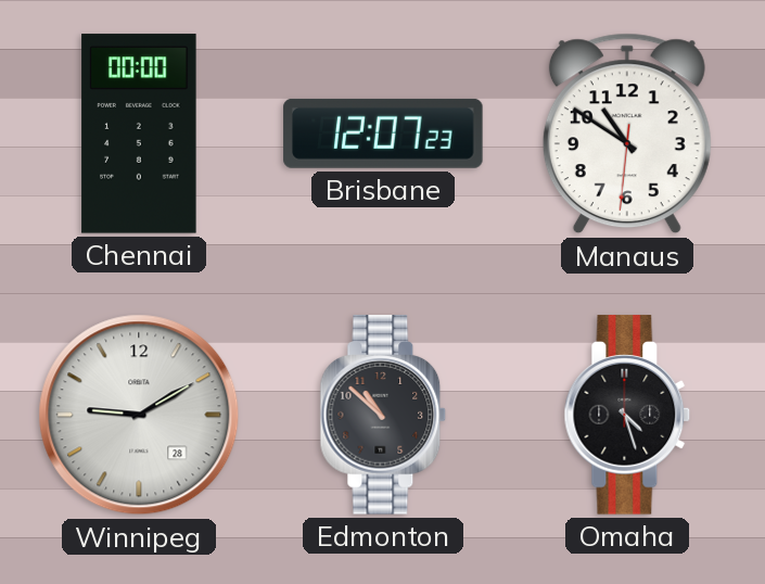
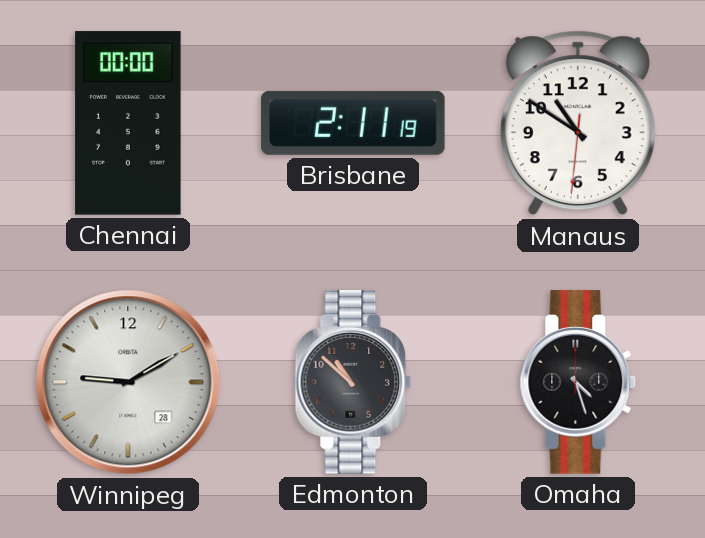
Brisbane: 12:07 -> 2:11 (353, 123)
